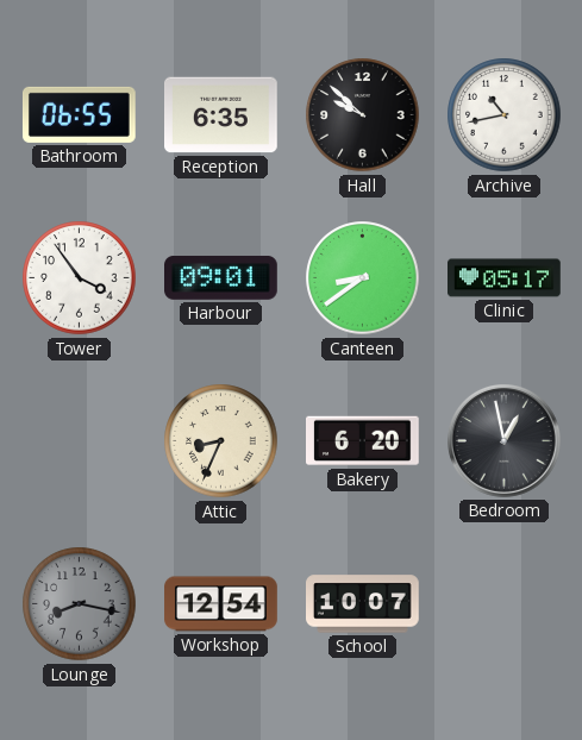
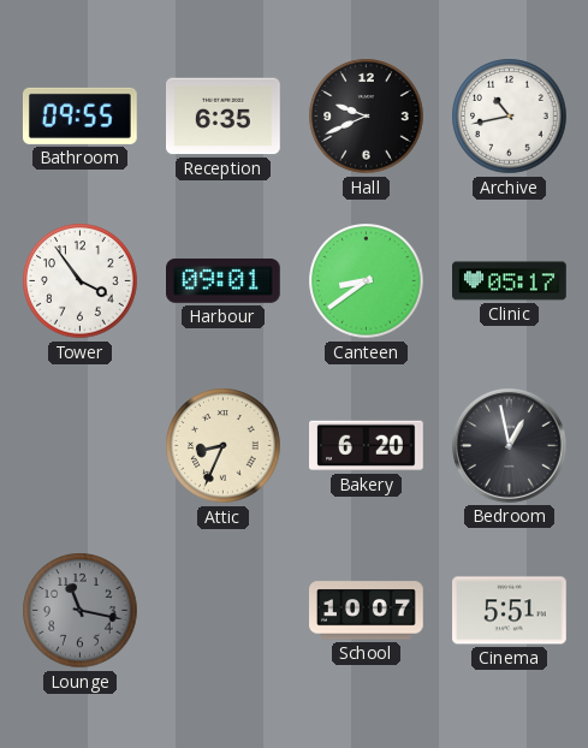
Bathroom: 06:55 -> 09:55 (79, 115)
Hall: 9:52 -> 9:41 (367, 117)
Lounge: 8:17 -> 11:17 (81, 611)
Workshop: 12:54 -> none (221, 604)
Cinema: none -> 5:51 (510, 611)
